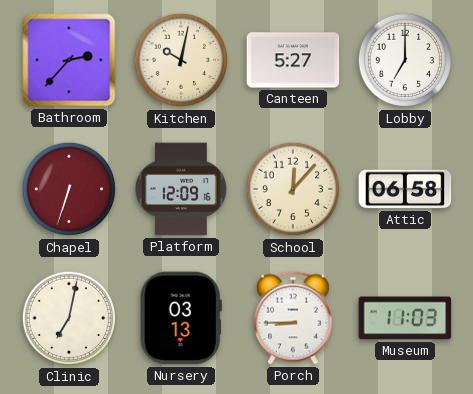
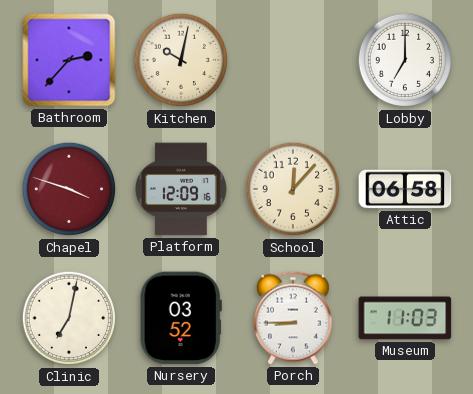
Canteen: 5:27 -> none (293, 60)
Chapel: 6:33 -> 3:48 (69, 189)
Nursery: 03:13 -> 03:52 (181, 318)
